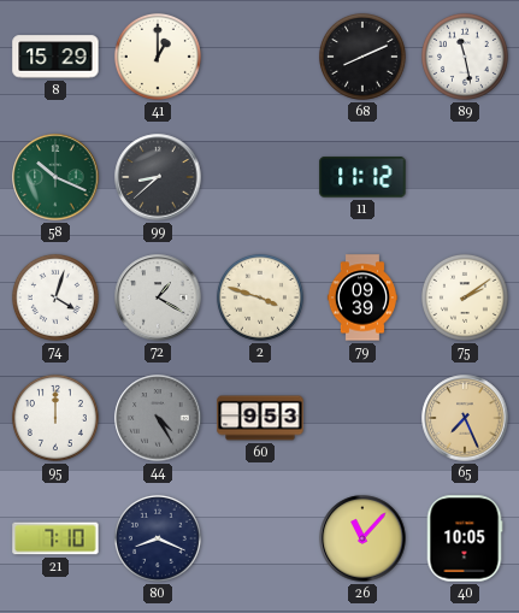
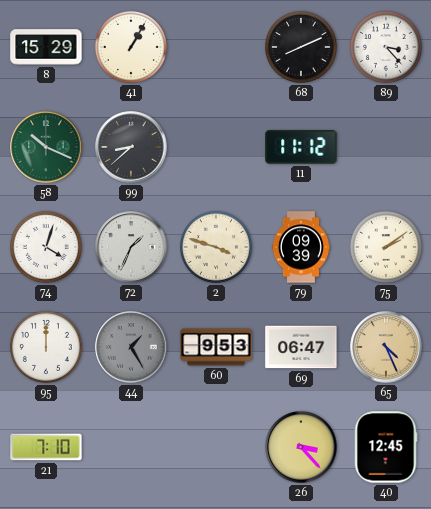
41: 1:00 -> 1:05 (131, 47)
89: 11:28 -> 3:23 (386, 47)
72: 1:20 -> 1:34 (131, 247)
44: 4:25 -> 1:25 (131, 347)
69: none -> 06:47 (301, 347)
65: 7:26 -> 4:26 (386, 347)
80: 8:19 -> none (158, 538)
26: 11:07 -> 3:23 (301, 447)
40: 10:05 -> 12:45 (386, 447)
